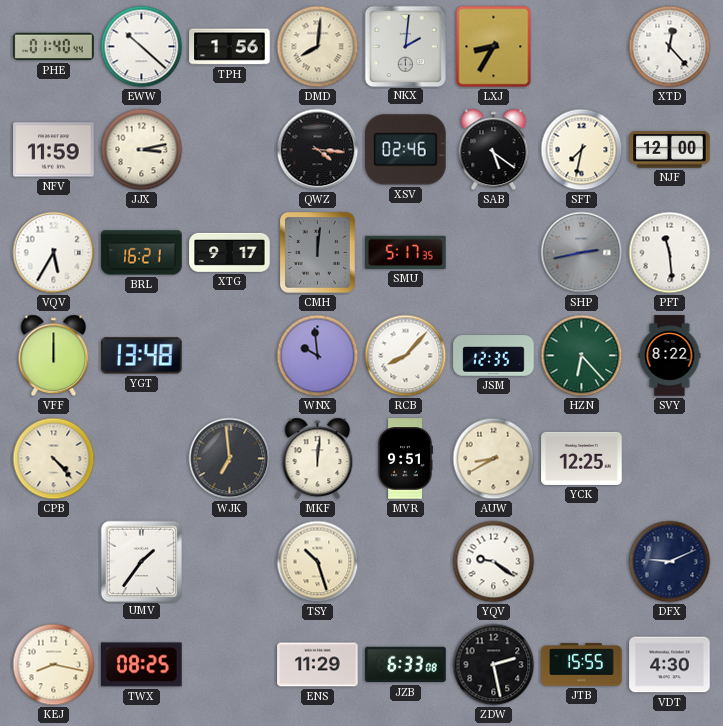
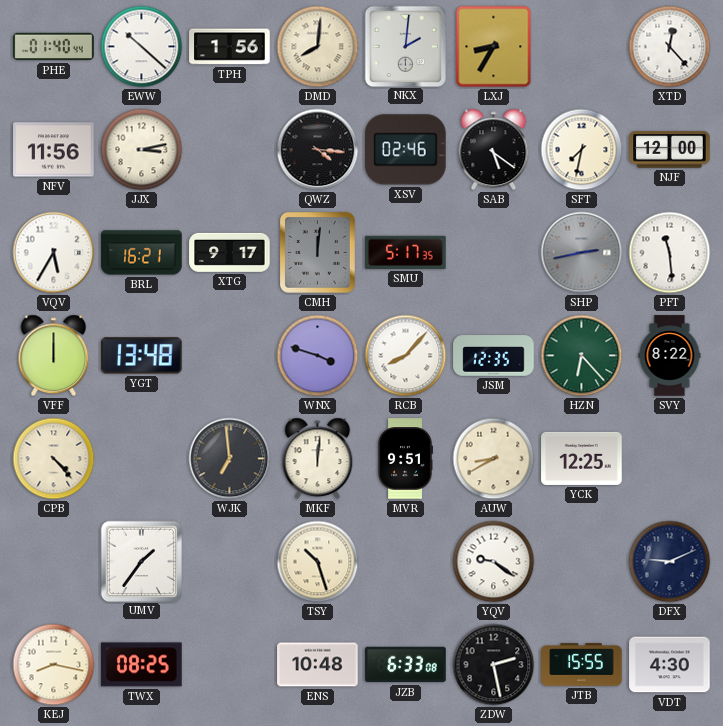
NFV: 11:59 -> 11:56 (54, 150)
WNX: 9:59 -> 3:48 (318, 356)
ENS: 11:29 -> 10:48 (318, 665)
